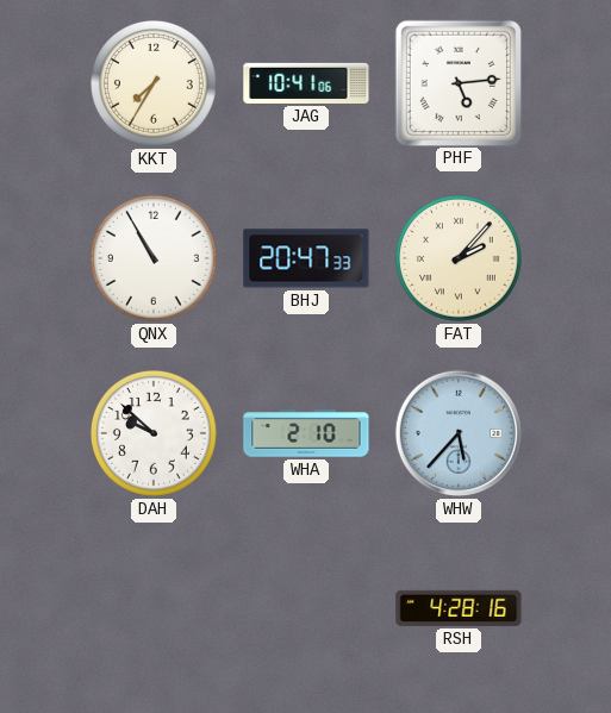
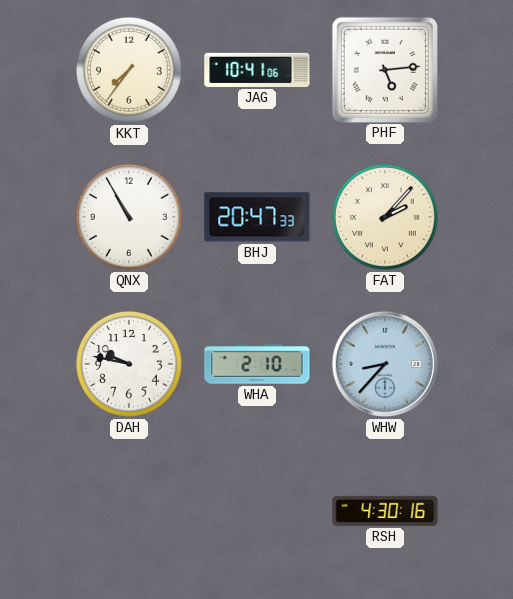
KKT: 7:35 -> 7:36 (129, 70)
DAH: 9:52 -> 9:47 (129, 364)
WHW: 5:37 -> 8:37 (385, 364)
RSH: 4:28 -> 4:30 (385, 511)
